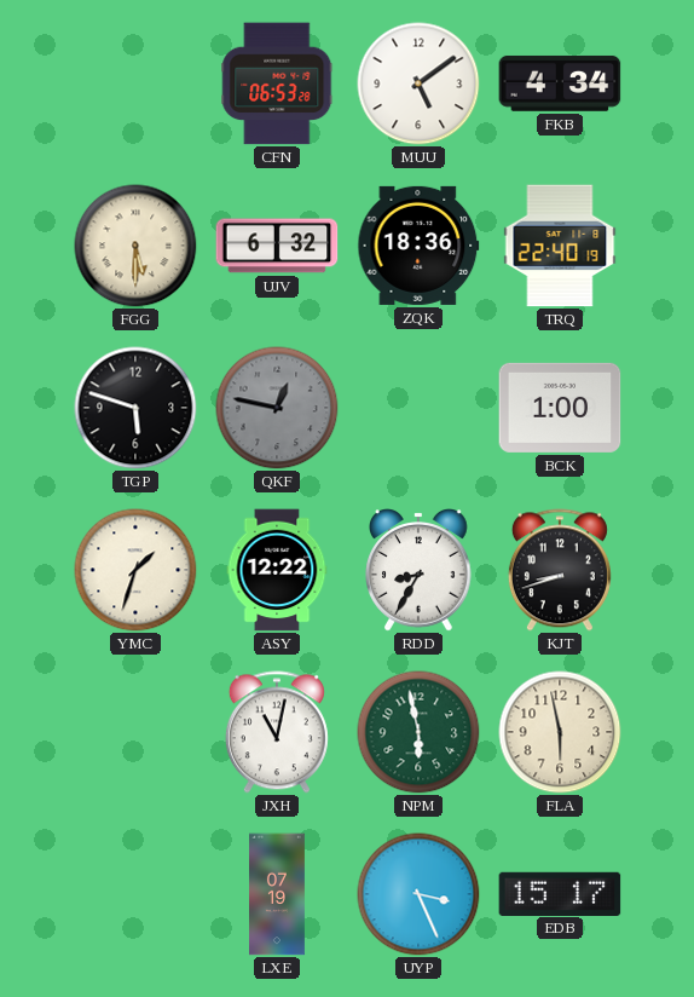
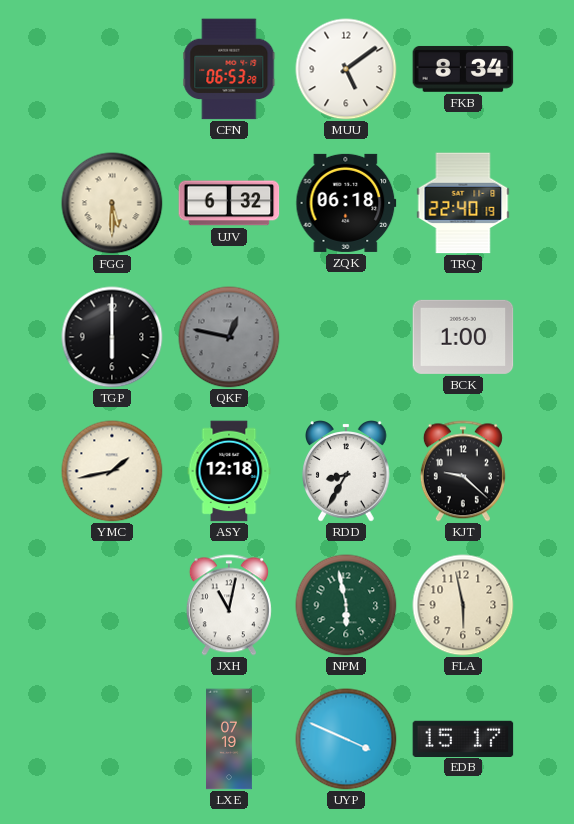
FKB: 4:34 -> 8:34 (463, 69)
ZQK: 18:36 -> 06:18 (346, 203)
TGP: 5:48 -> 6:00 (112, 337)
YMC: 1:33 -> 1:43 (112, 471)
ASY: 12:22 -> 12:18 (229, 471)
KJT: 8:42 -> 9:22 (463, 471)
UYP: 3:26 -> 3:49 (346, 739)
